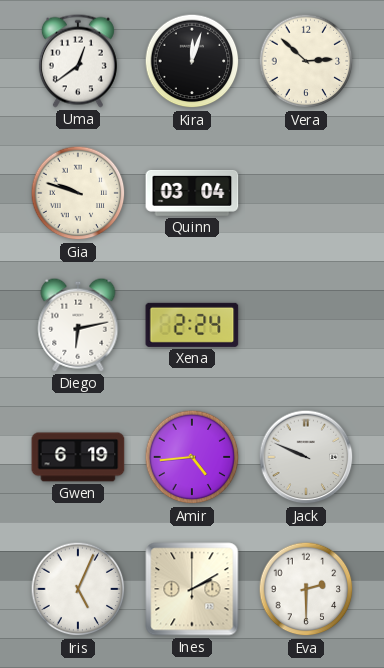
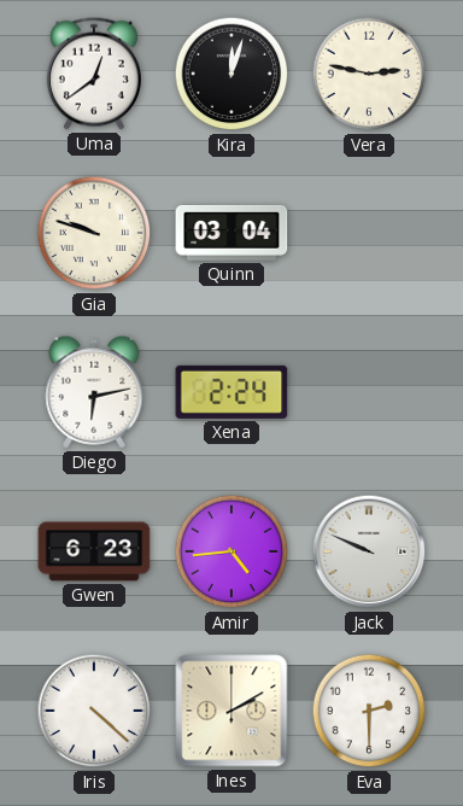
Vera: 2:52 -> 2:47 (369, 74)
Gwen: 6:19 -> 6:23 (94, 551)
Iris: 5:04 -> 4:22 (94, 711)
